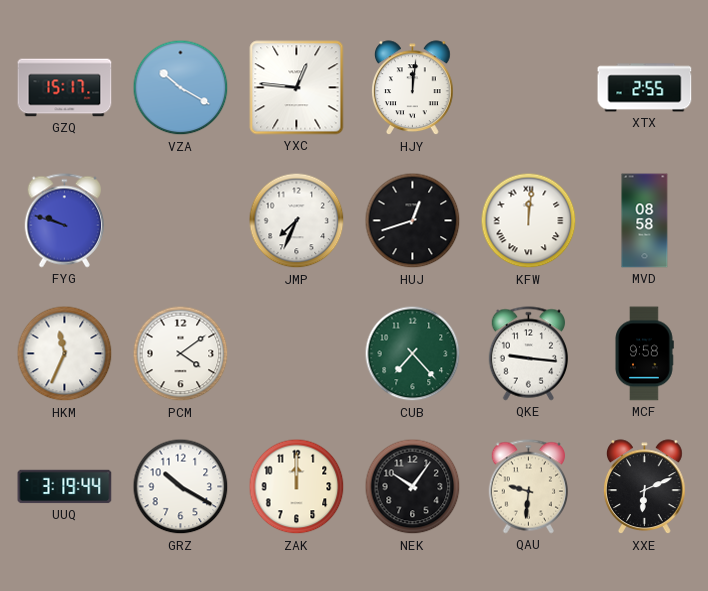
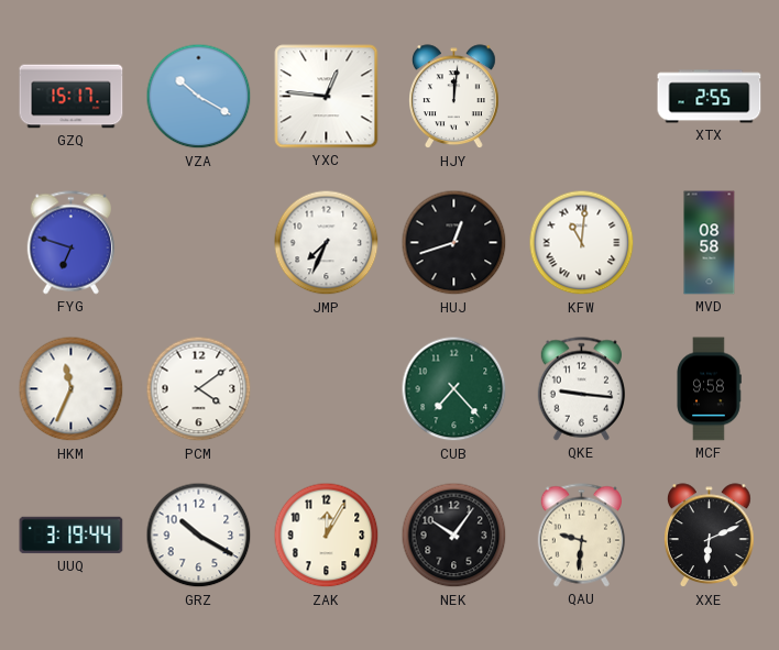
FYG: 9:48 -> 6:48 (70, 243)
KFW: 12:01 -> 11:01 (582, 243)
ZAK: 12:00 -> 12:05 (327, 536)
